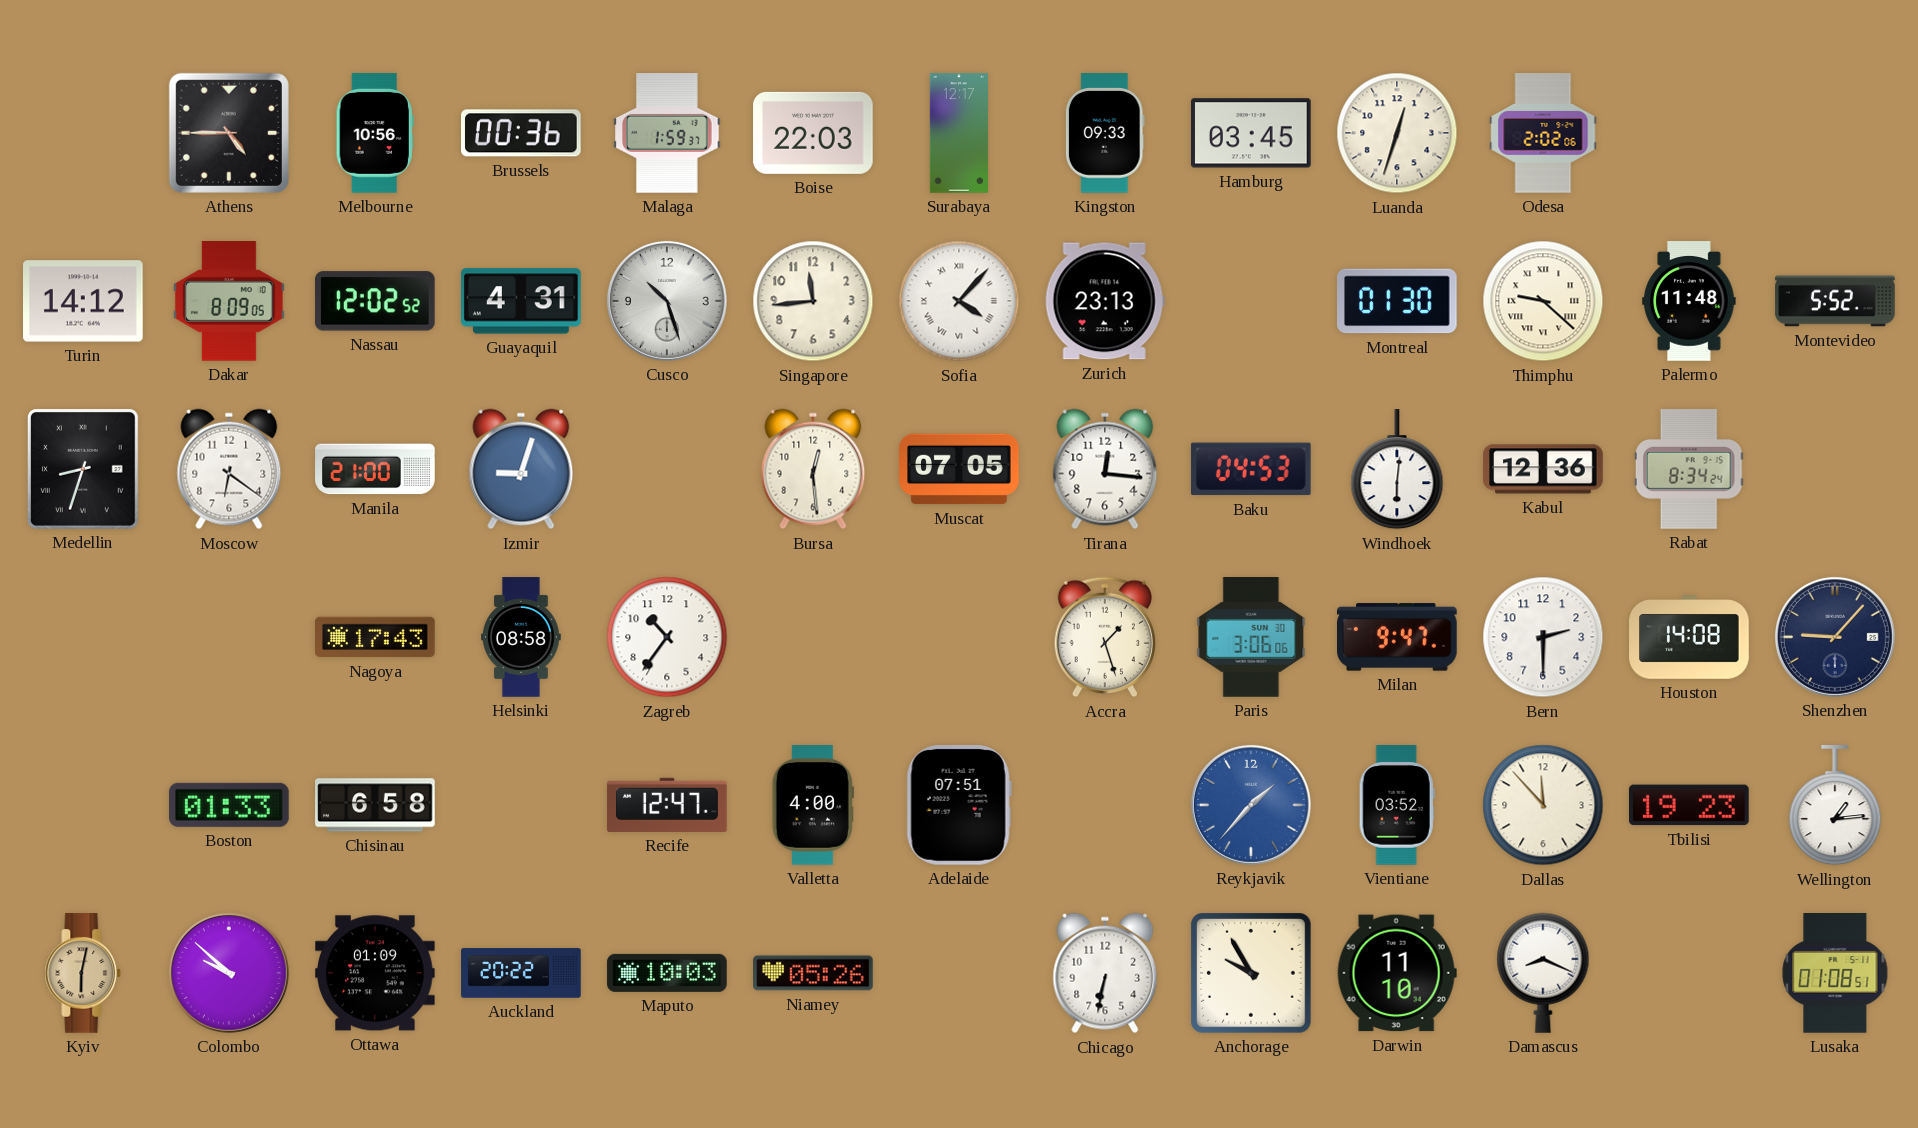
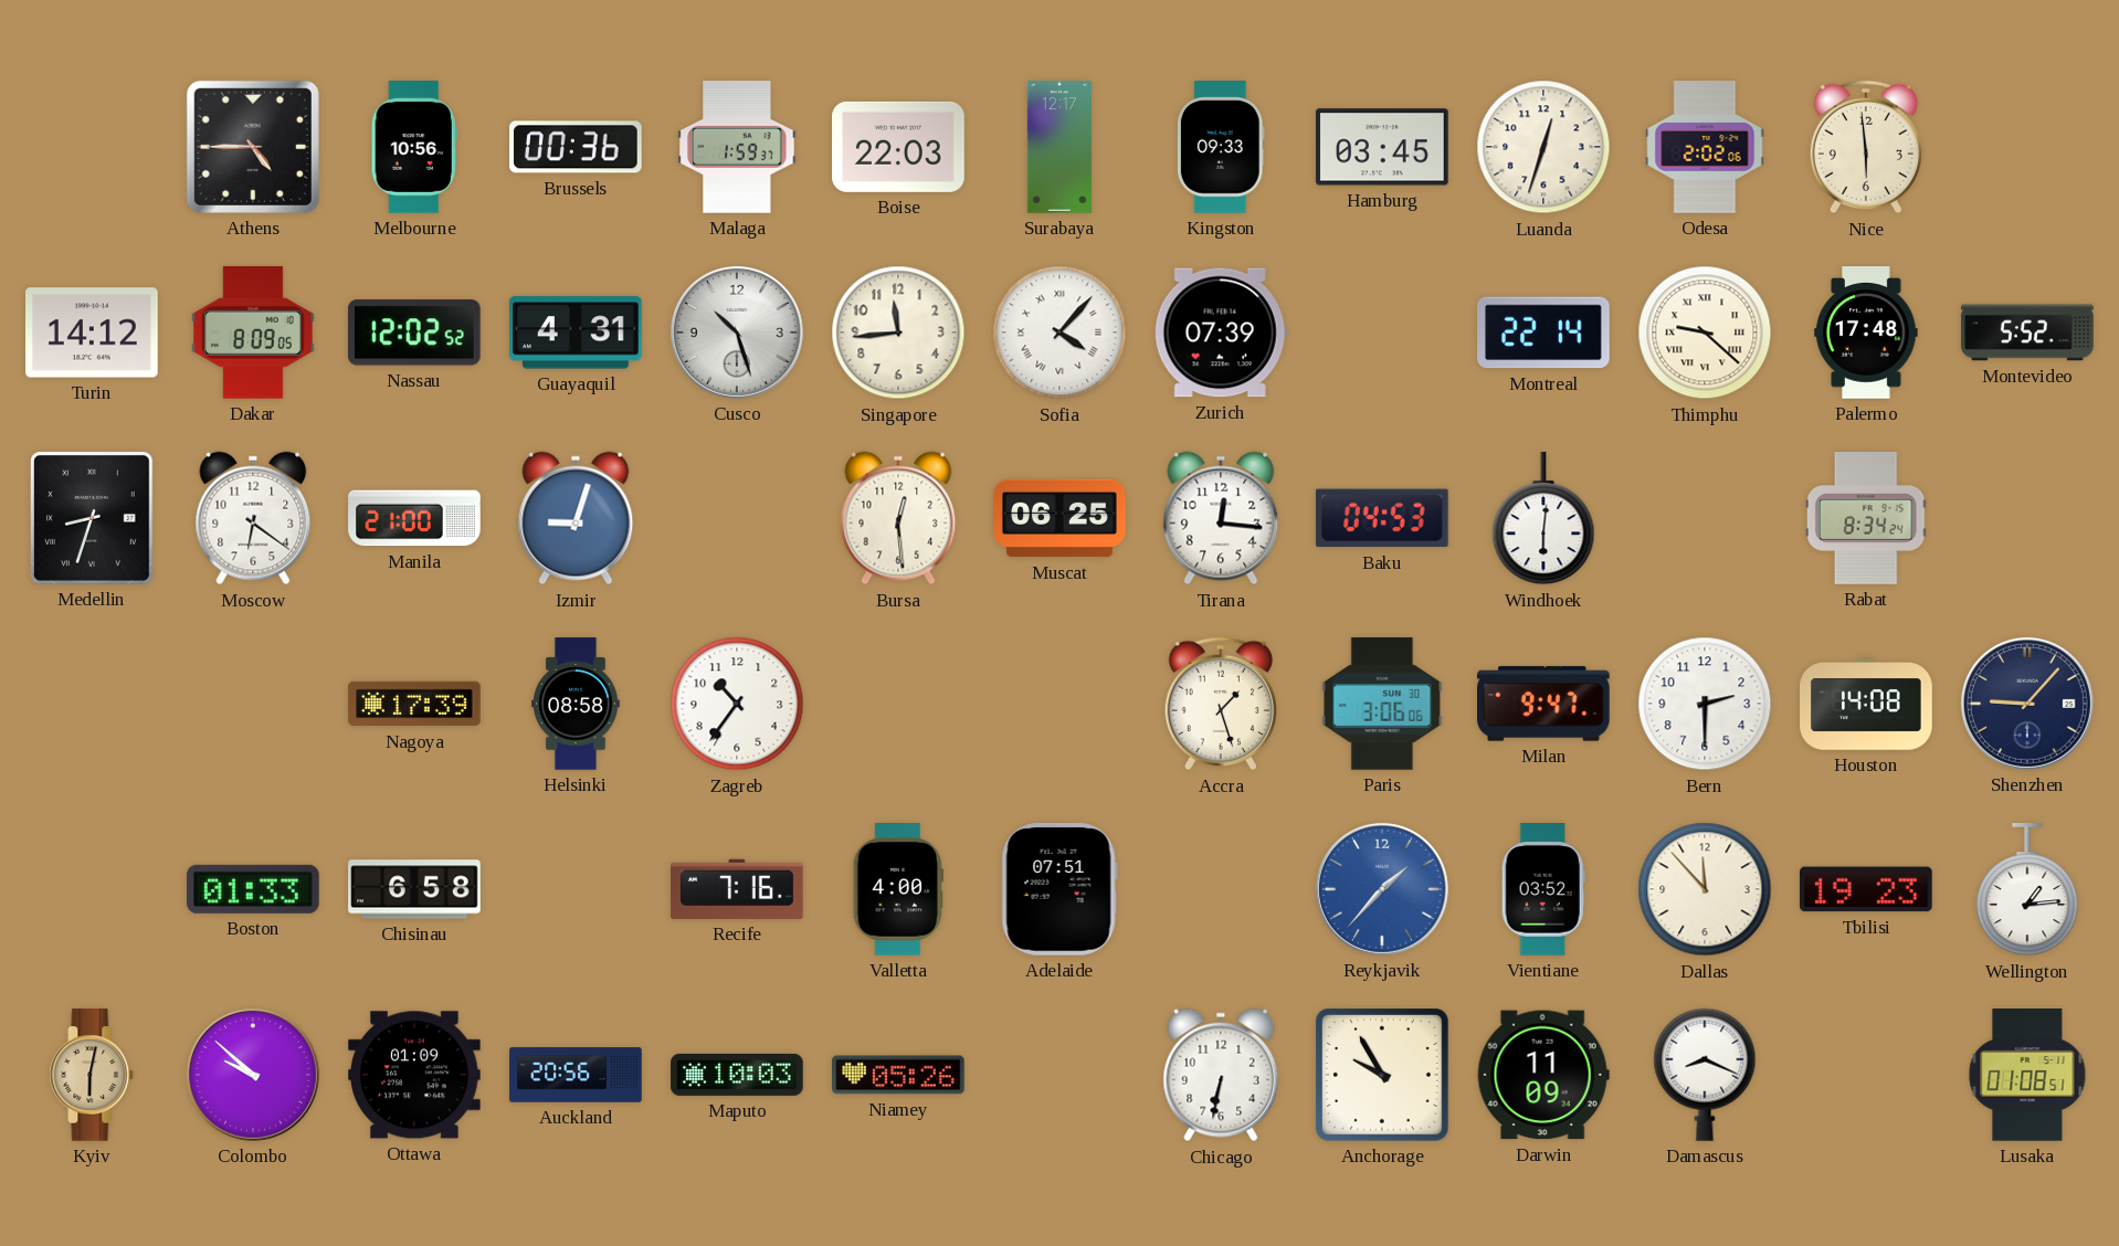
Nice: none -> 5:59 (1865, 147)
Zurich: 23:13 -> 07:39 (1221, 332)
Montreal: 01:30 -> 22:14 (1545, 332)
Palermo: 11:48 -> 17:48 (1866, 332)
Muscat: 07:05 -> 06:25 (1059, 518)
Kabul: 12:36 -> none (1543, 469)
Nagoya: 17:43 -> 17:39 (414, 704)
Recife: 12:47 -> 7:16 (737, 889)
Auckland: 20:22 -> 20:56 (576, 1075)
Darwin: 11:10 -> 11:09 (1543, 1075)
